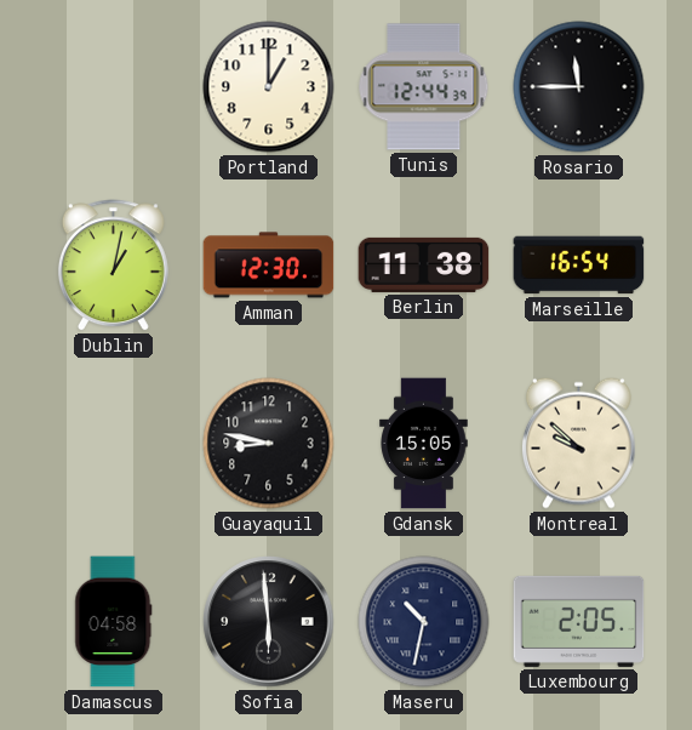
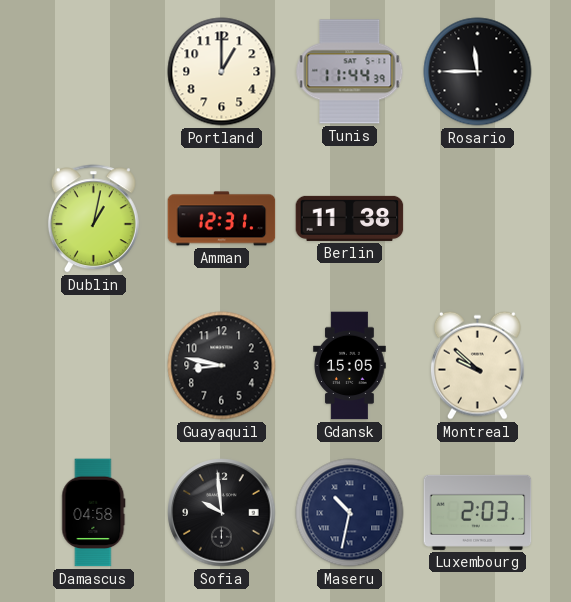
Tunis: 12:44 -> 11:44 (350, 72)
Amman: 12:30 -> 12:31 (222, 219)
Marseille: 16:54 -> none (579, 266)
Sofia: 5:59 -> 9:59 (222, 513)
Luxembourg: 2:05 -> 2:03 (478, 512)
